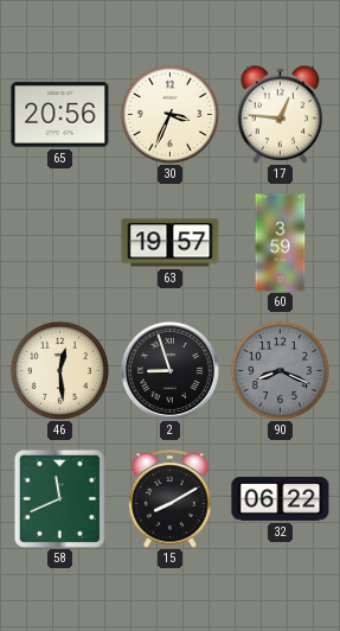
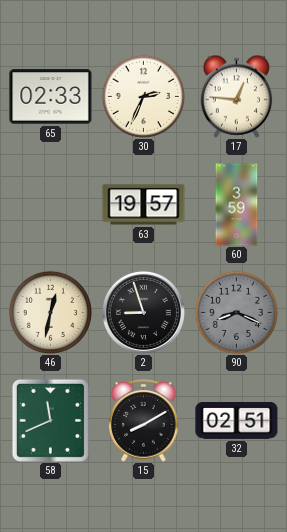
65: 20:56 -> 02:33 (51, 97)
30: 3:34 -> 2:34 (143, 96)
46: 12:29 -> 12:32 (50, 312)
32: 06:22 -> 02:51 (237, 420)
